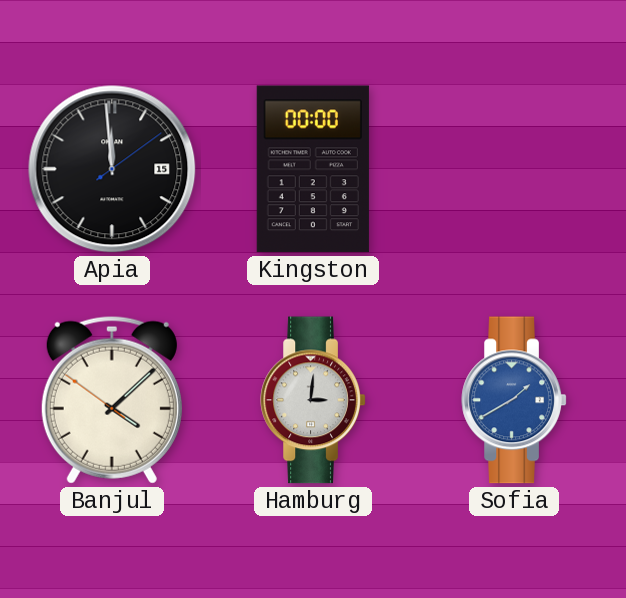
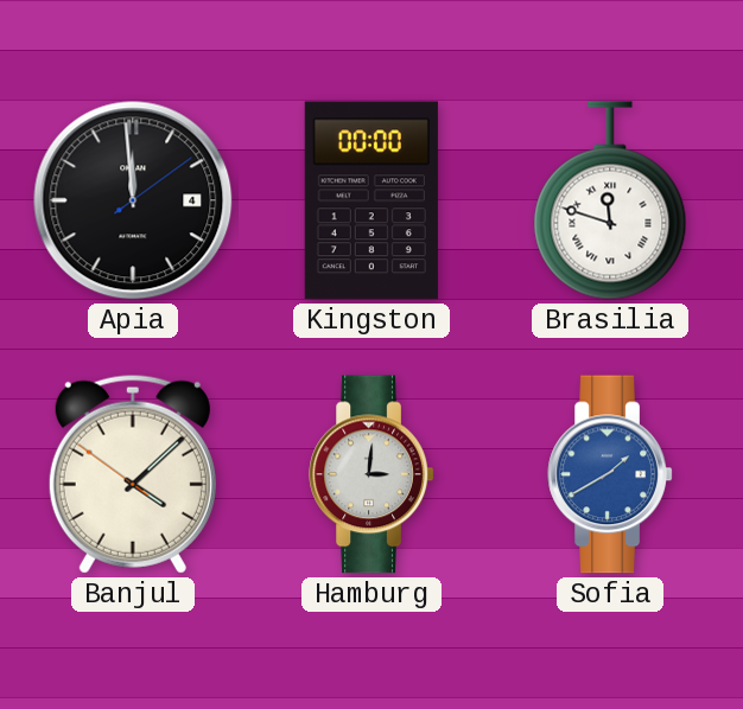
Apia date: 15 -> 4 (133, 200)
Brasilia: none -> 11:48 (610, 200)
